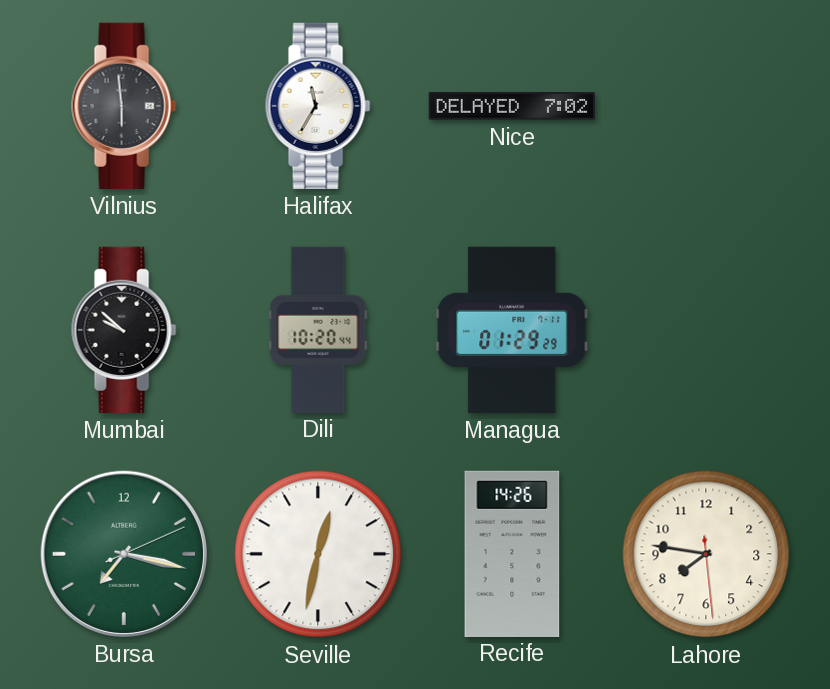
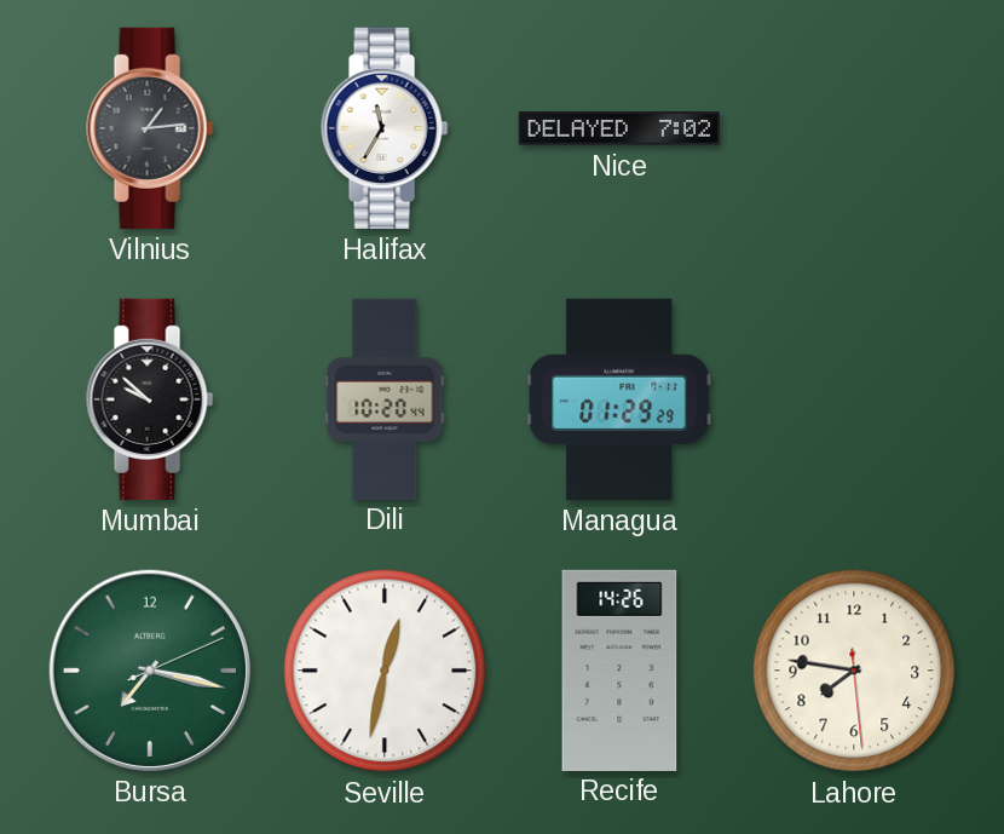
Vilnius: 5:59 -> 1:14 (150, 128)
